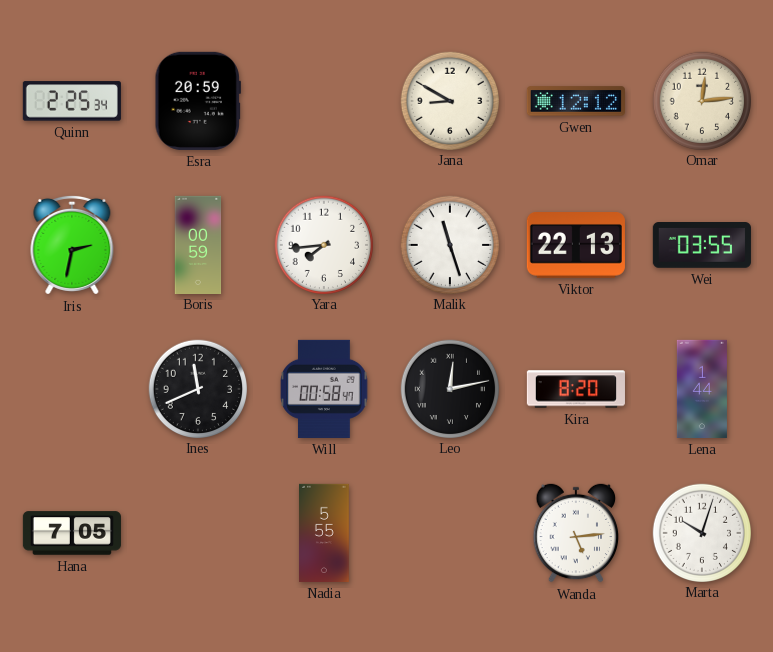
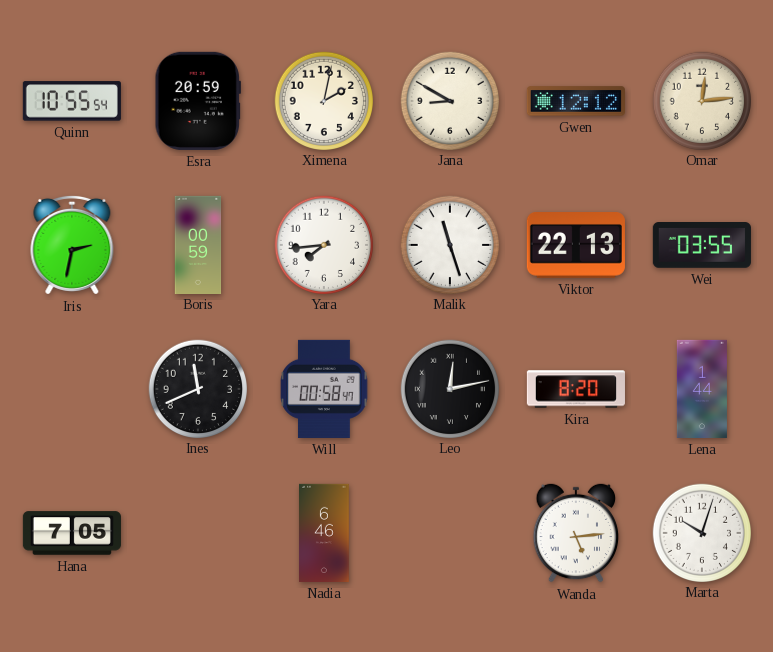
Quinn: 2:25 -> 10:55 (72, 101)
Ximena: none -> 2:02 (323, 100)
Nadia: 5:55 -> 6:46 (325, 533)
